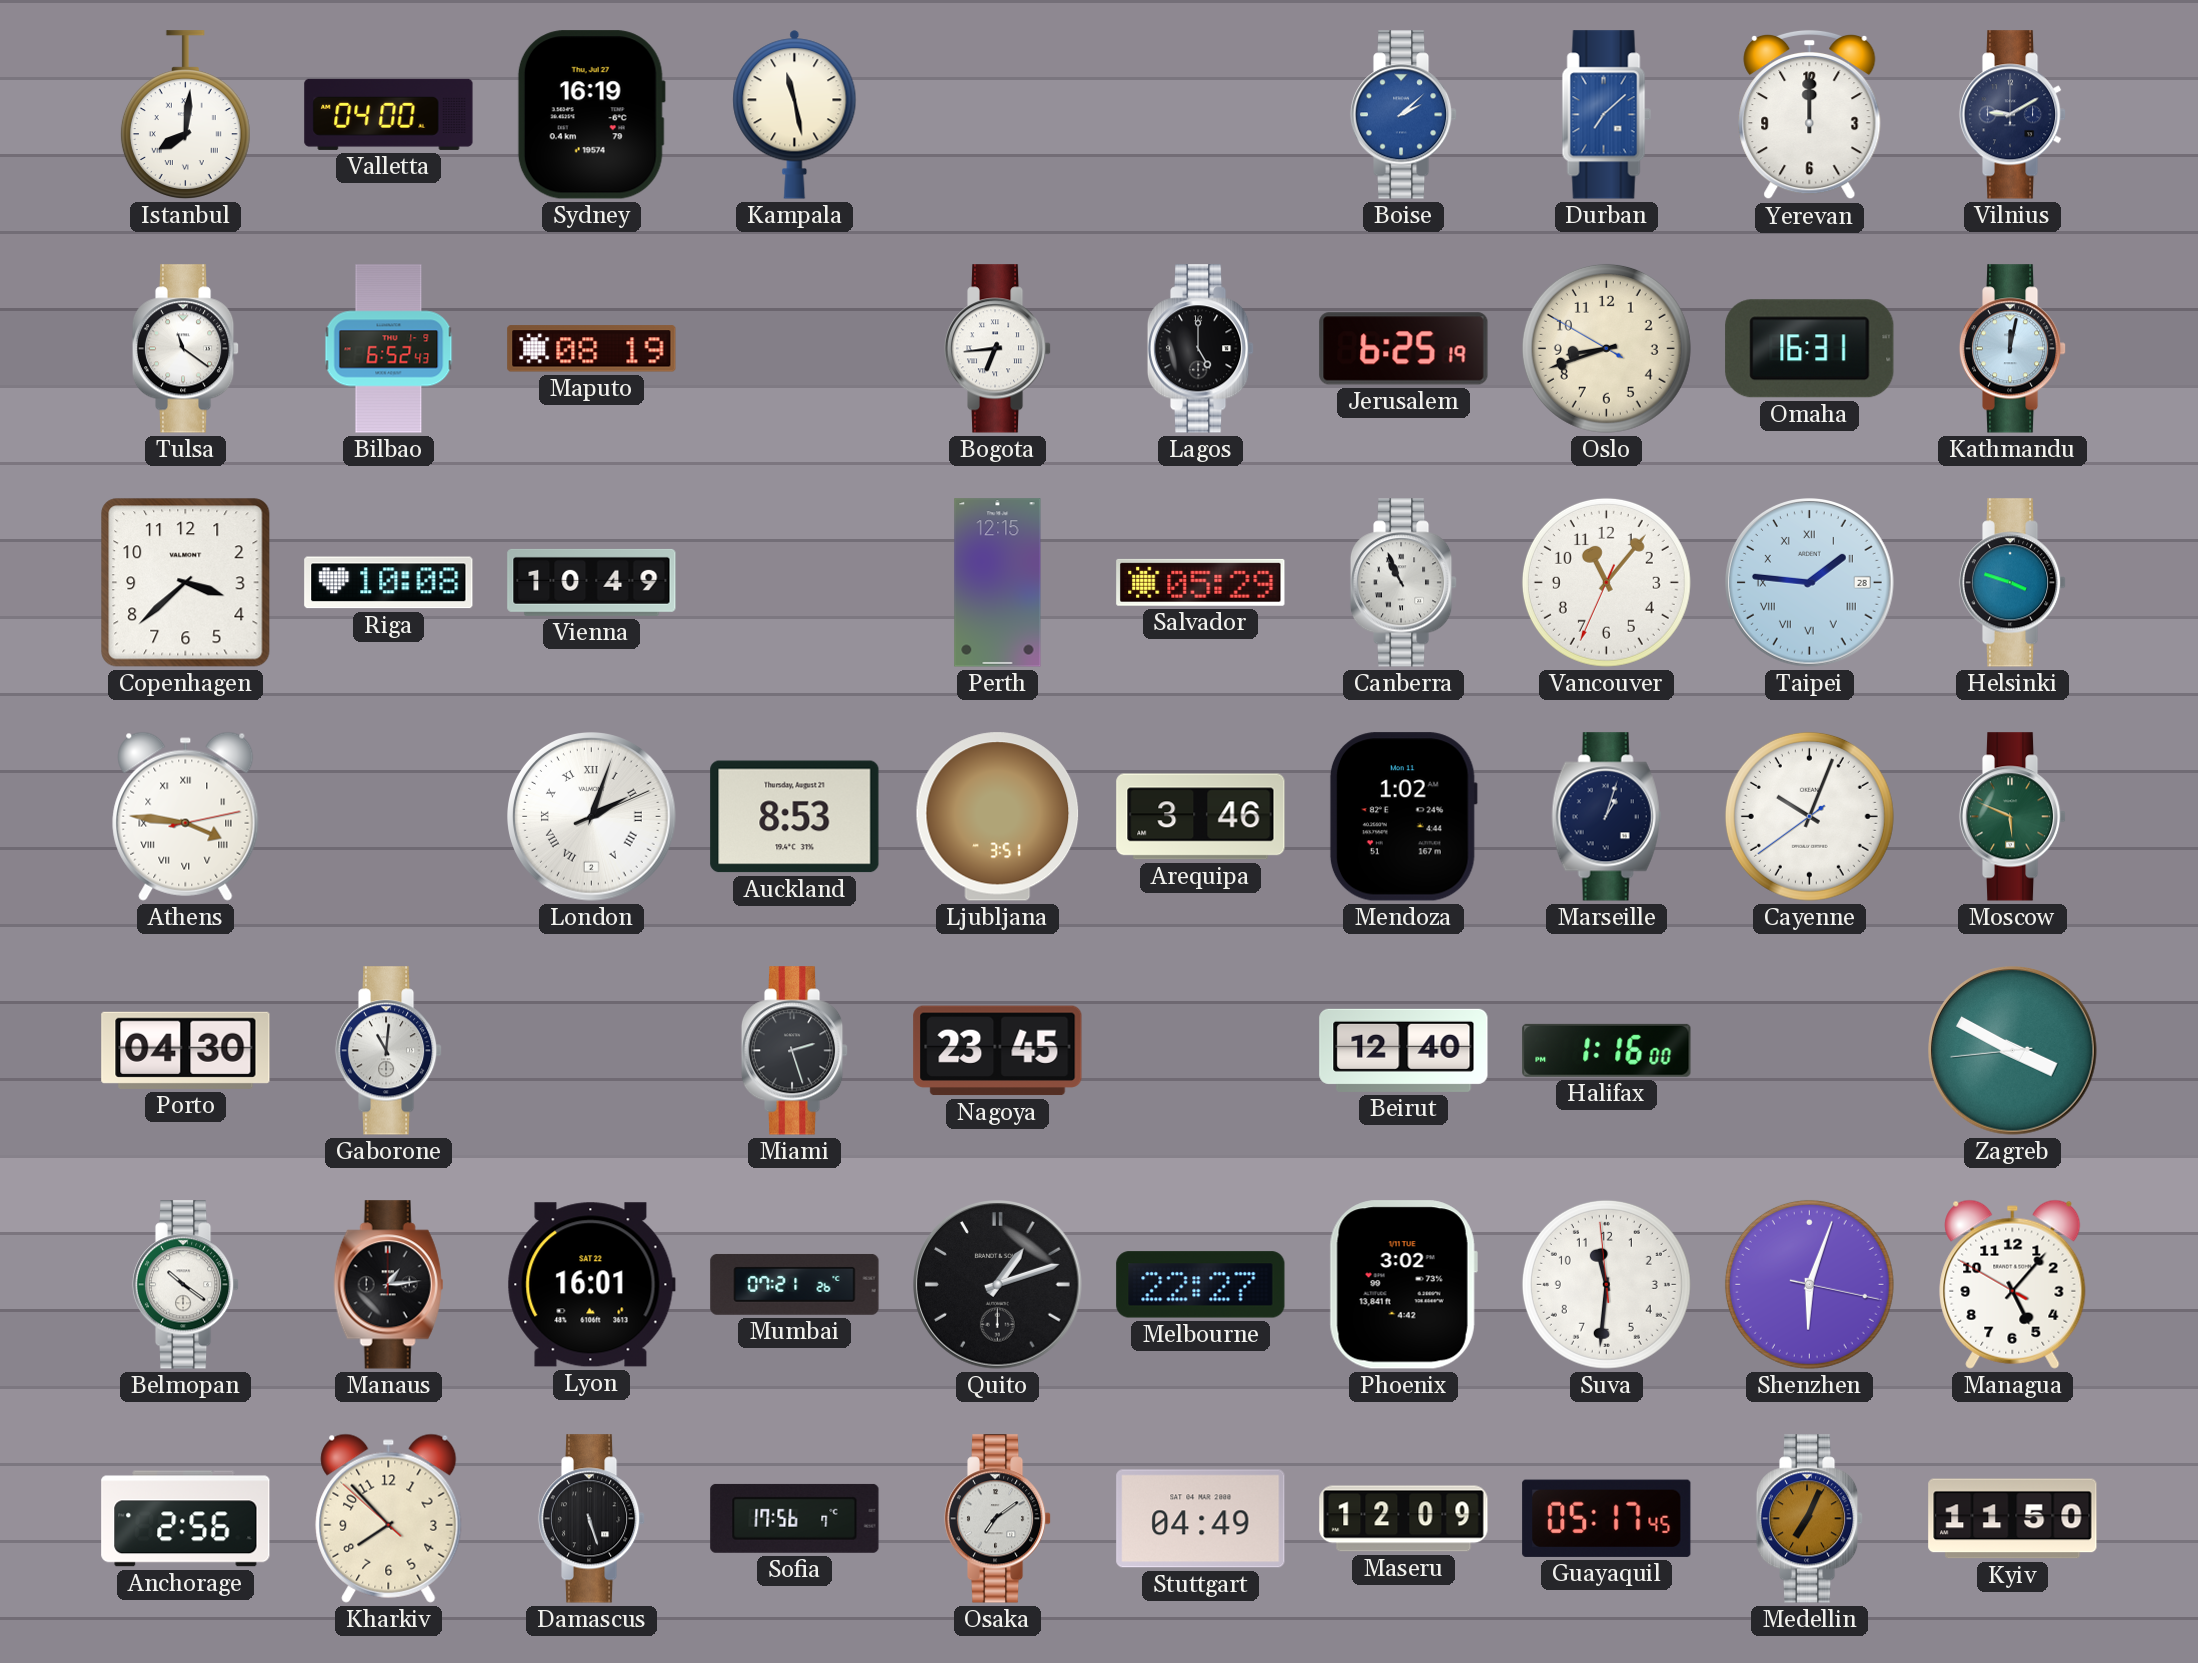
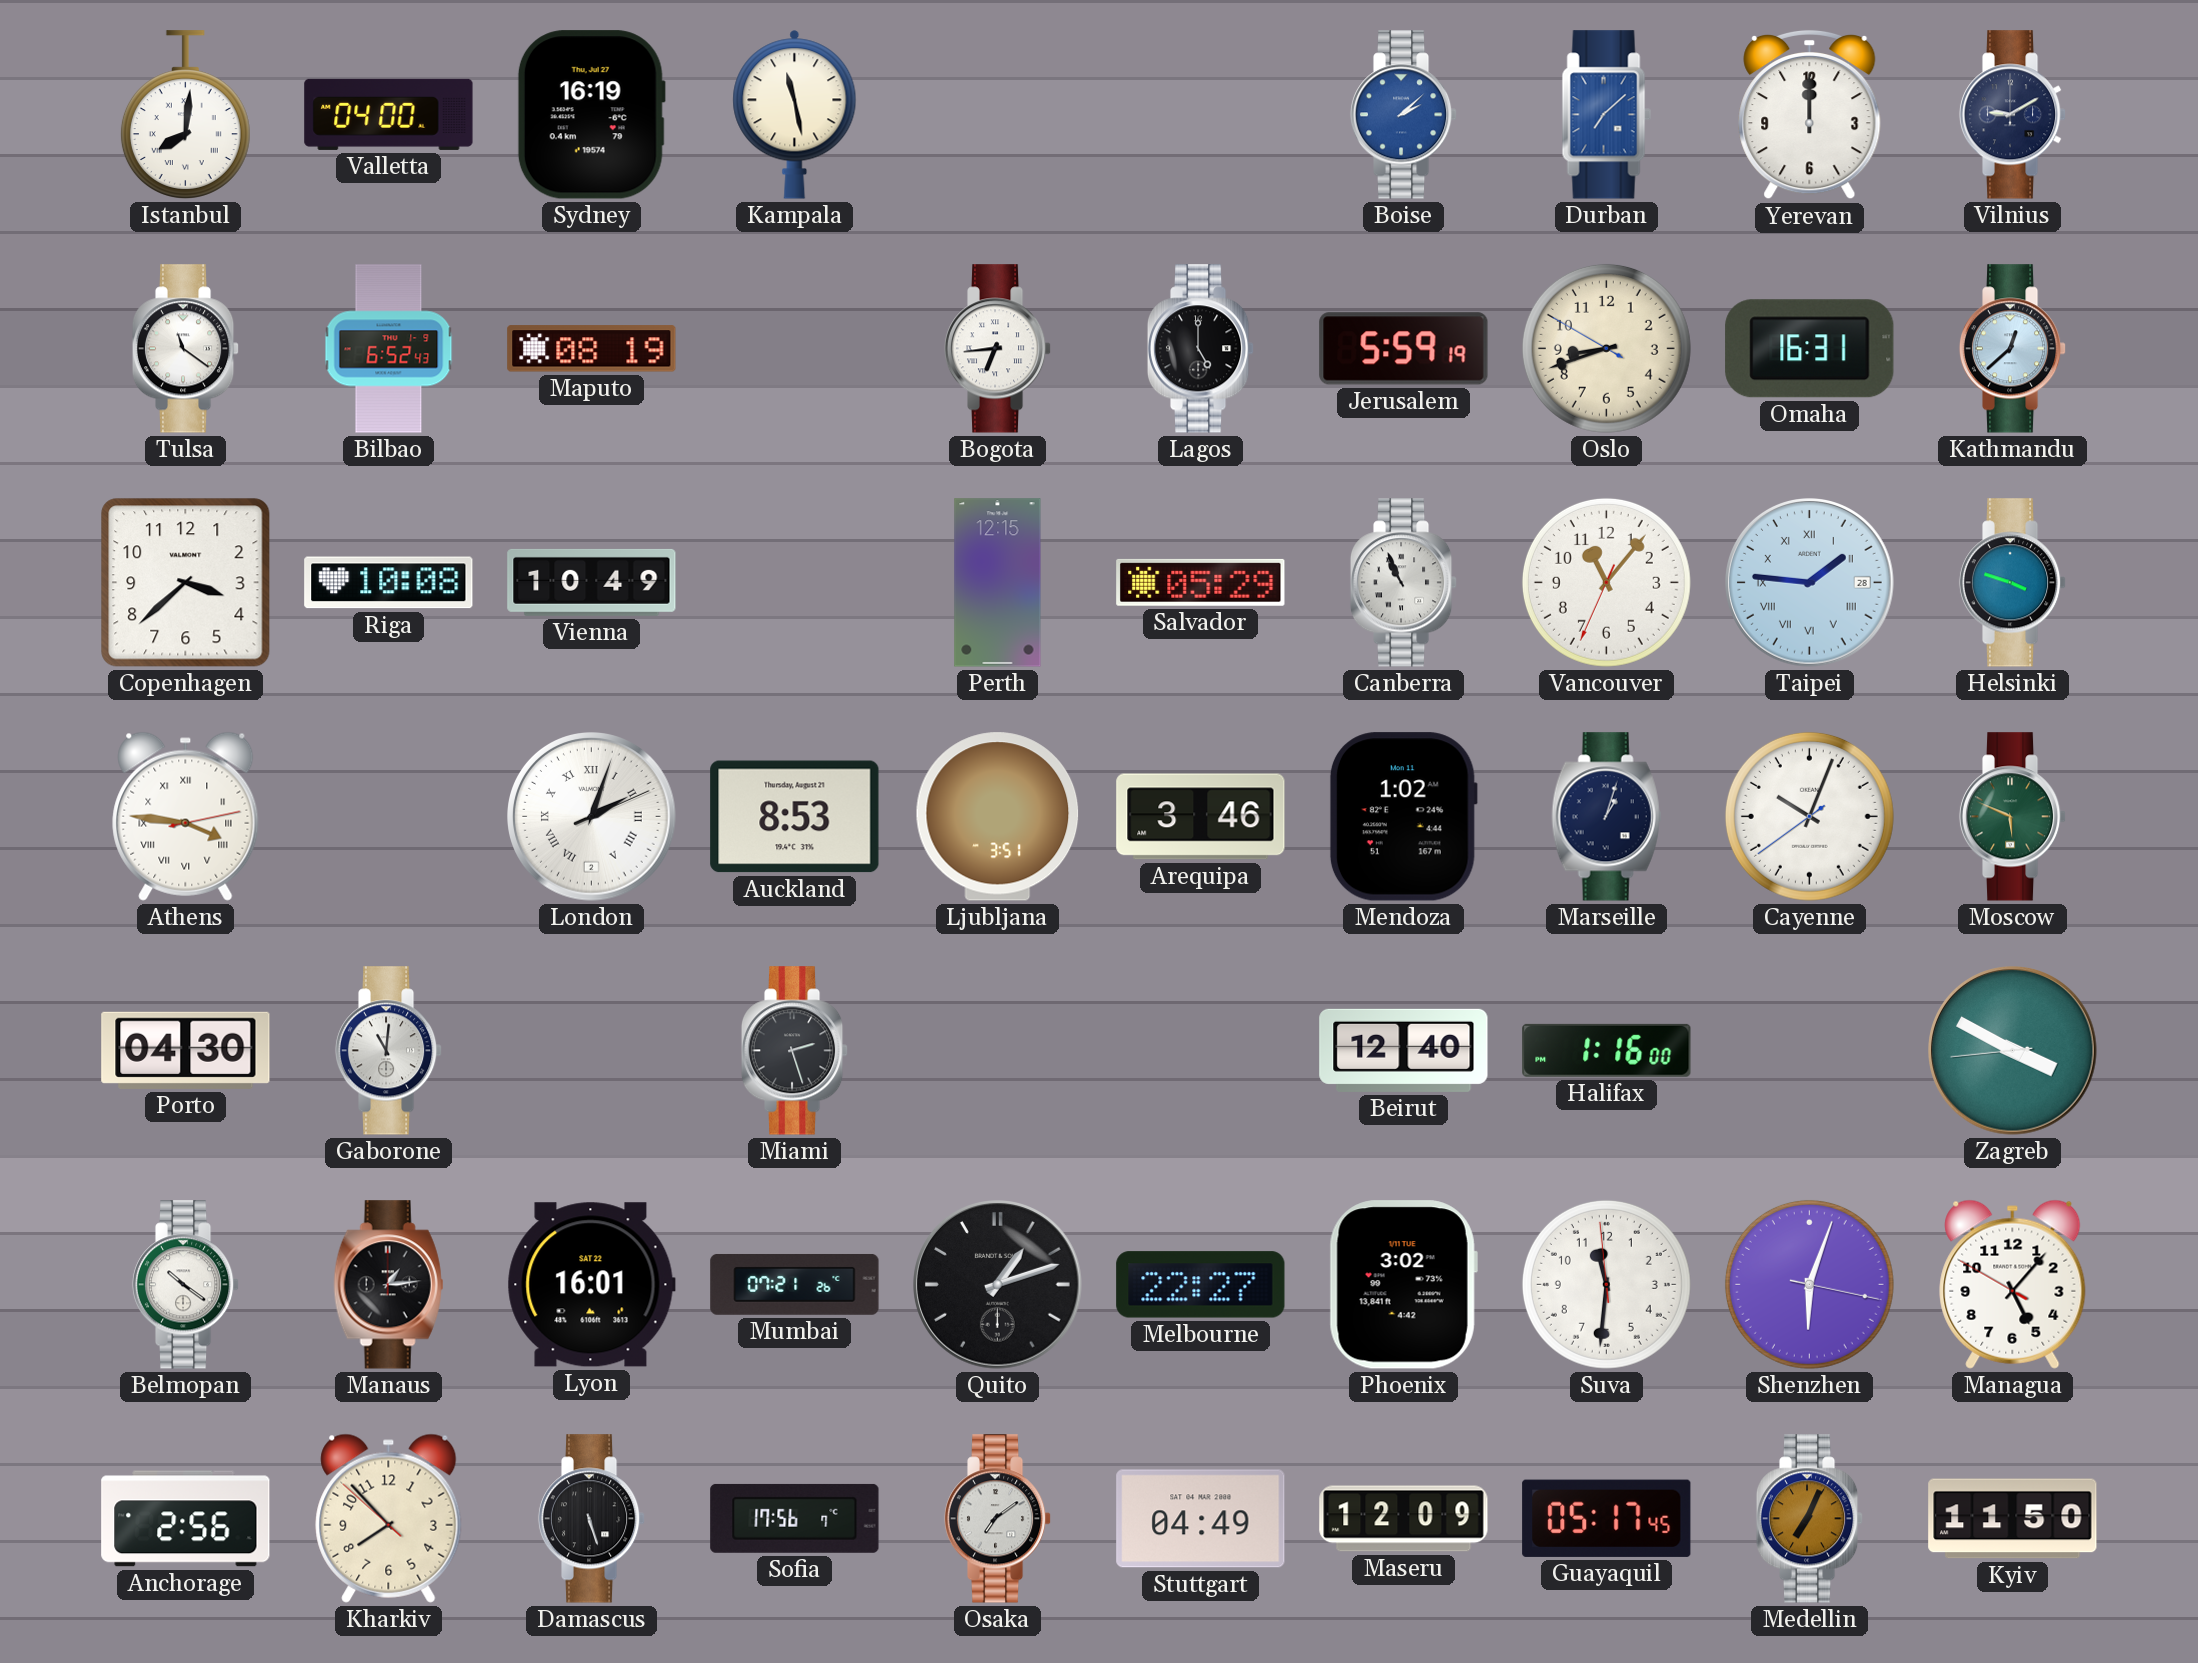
Jerusalem: 6:25 -> 5:59 (1404, 349)
Kathmandu: 12:02 -> 12:38 (2013, 349)
Nagoya: 23:45 -> none (998, 1051)
